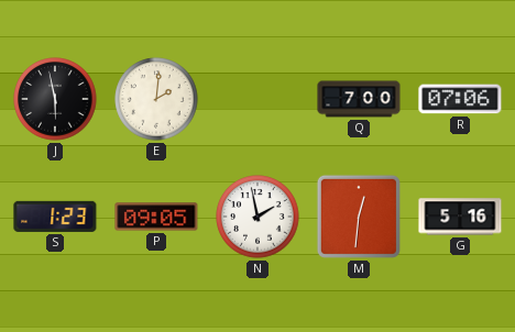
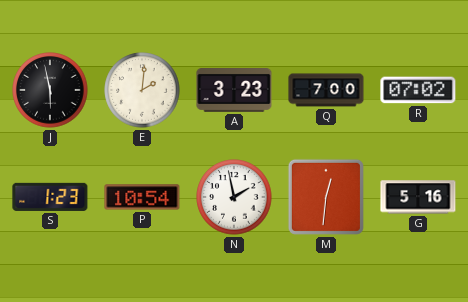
A: none -> 3:23 (234, 91)
R: 07:06 -> 07:02 (418, 90)
P: 09:05 -> 10:54 (142, 197)
